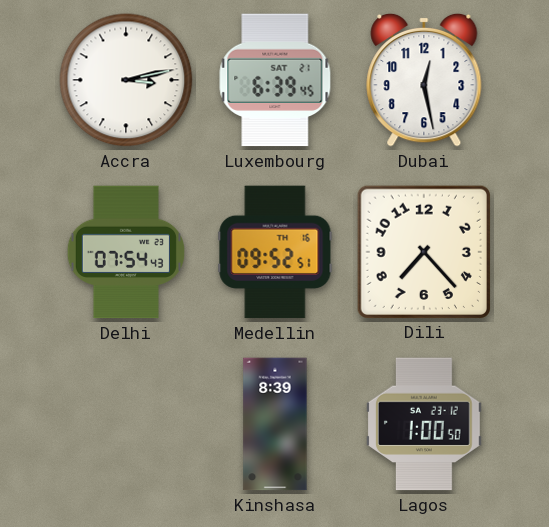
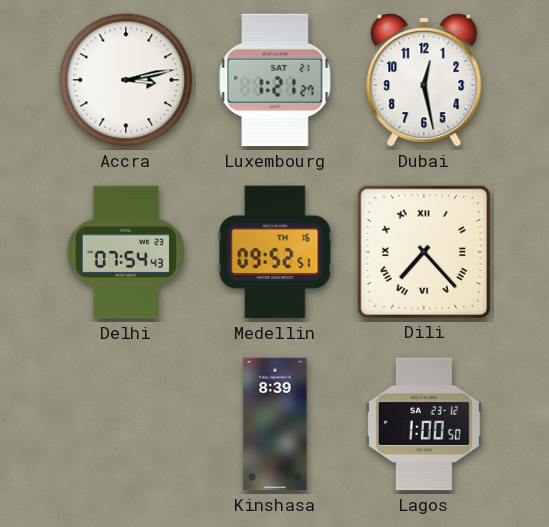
Luxembourg: 6:39 -> 1:21 (275, 80)
Dili numerals: Arabic -> Roman (423, 251)
